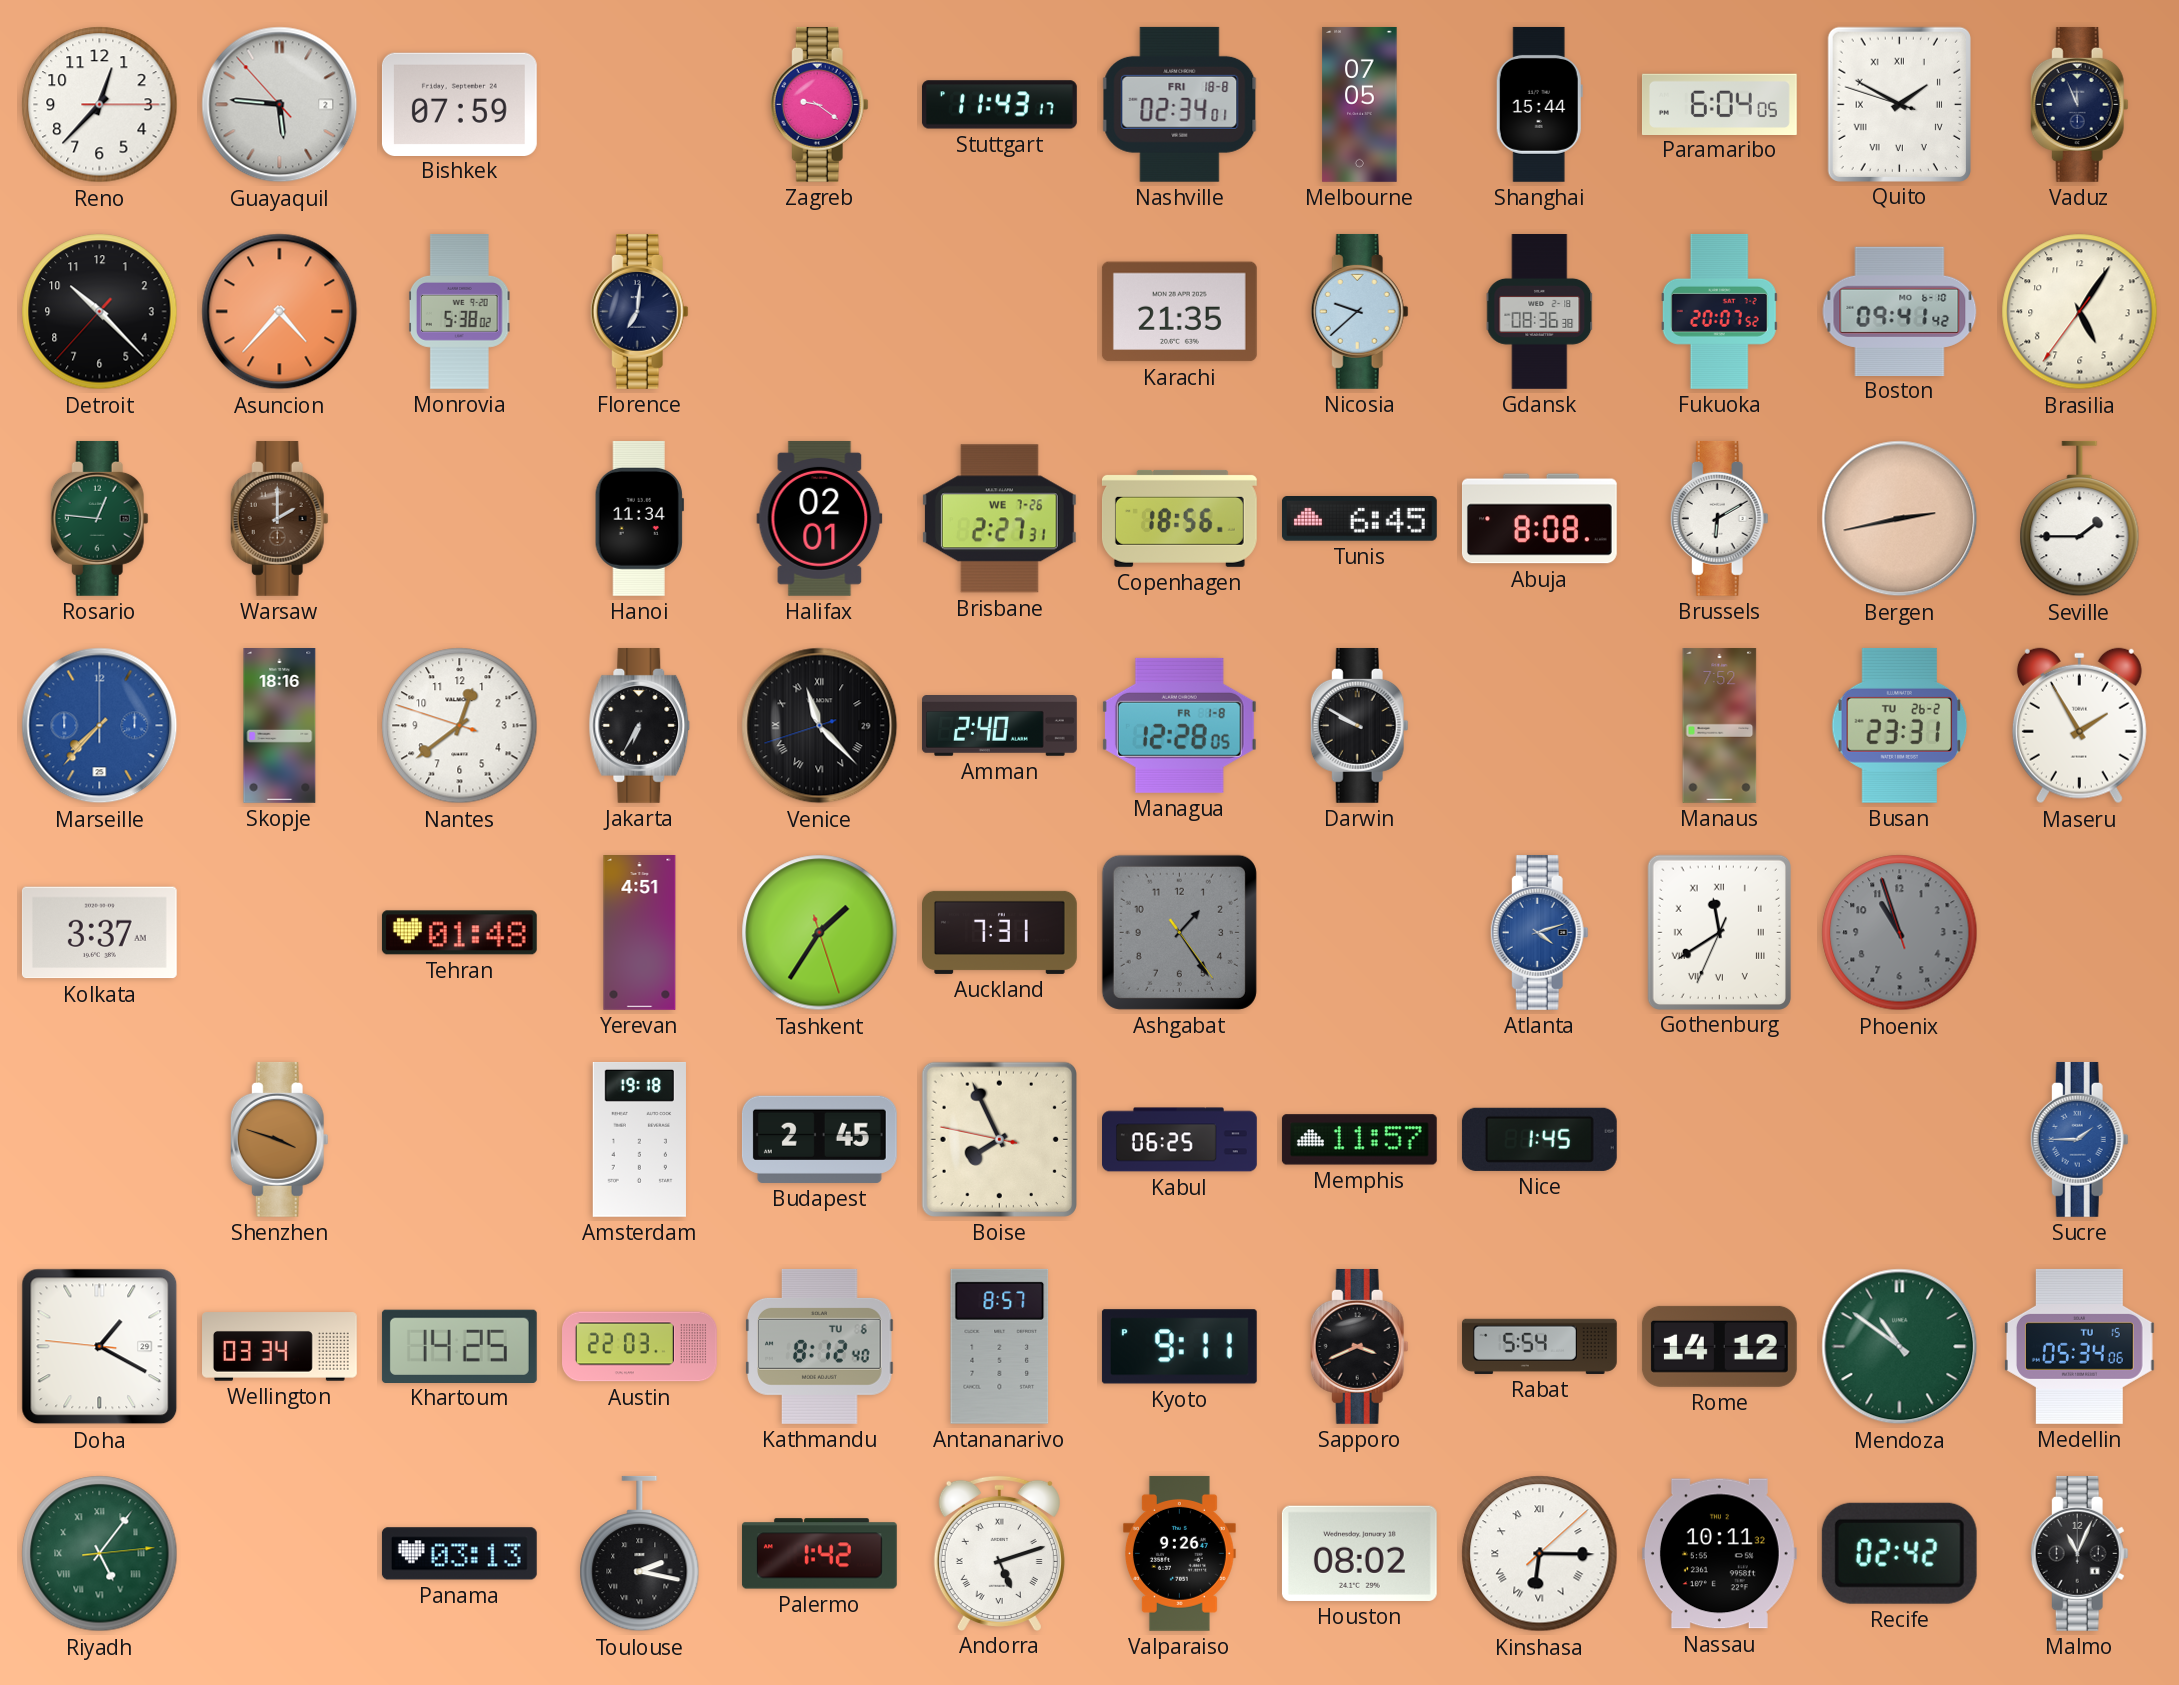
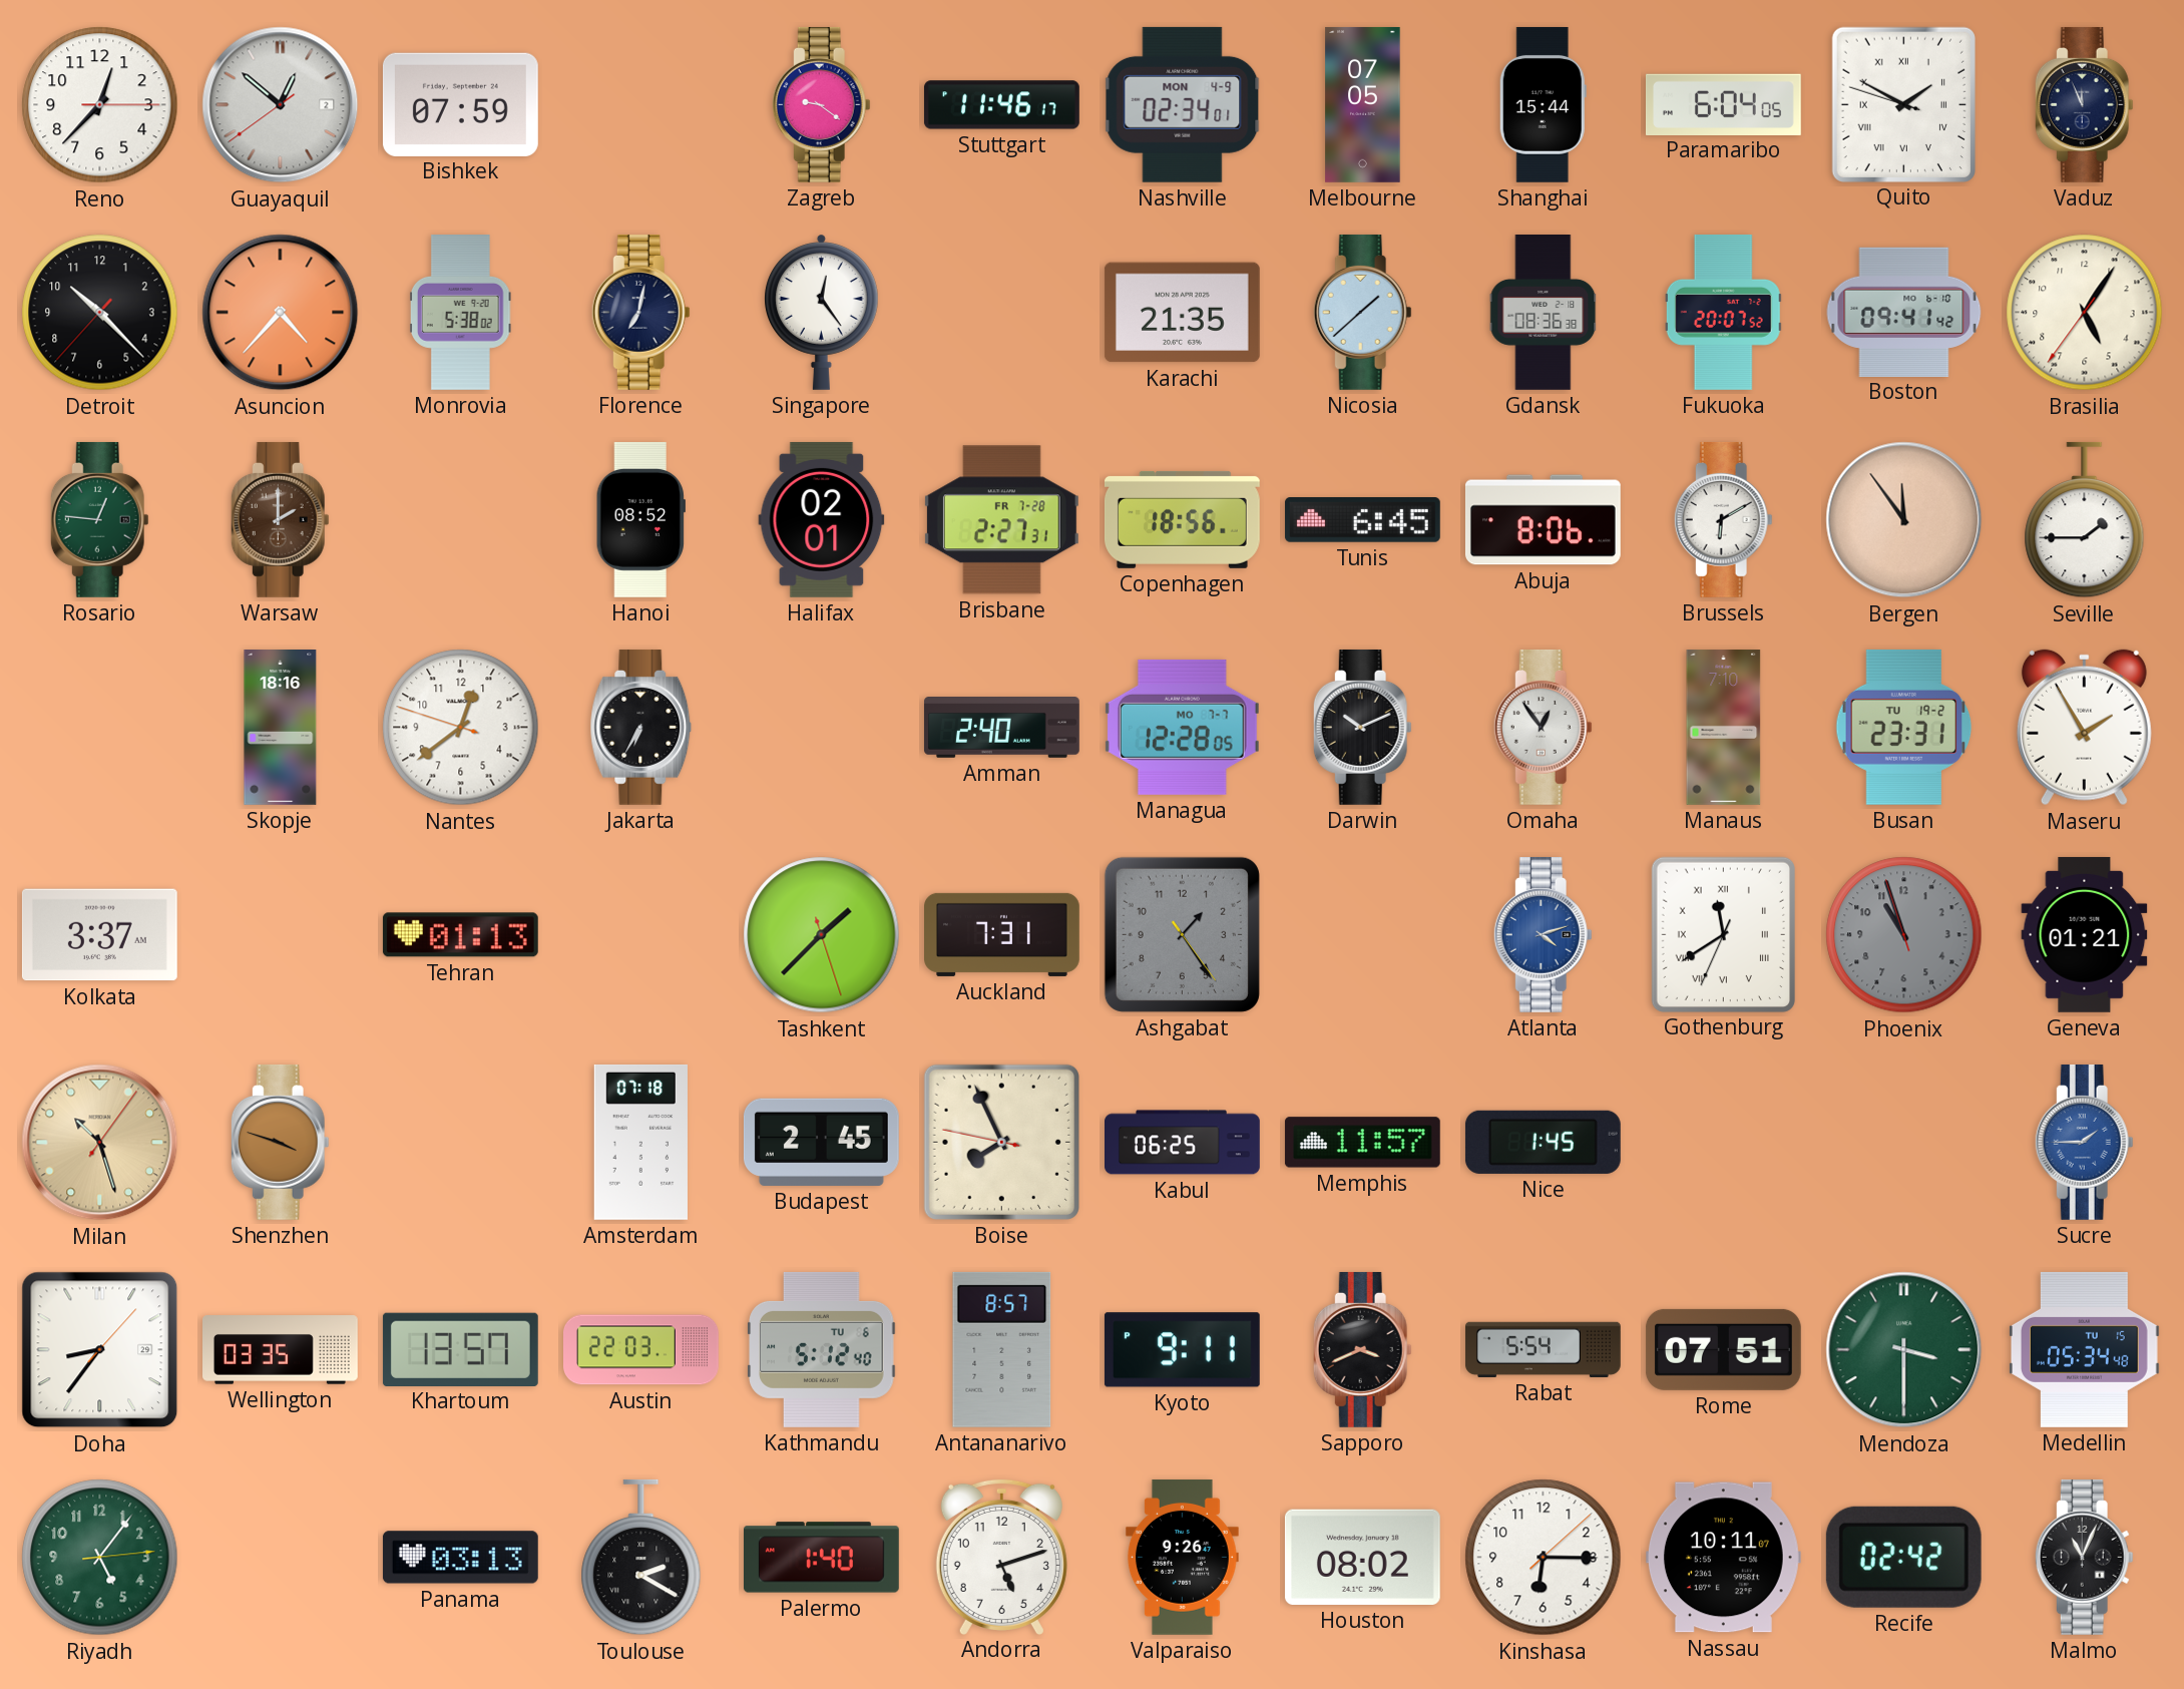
Guayaquil: 5:45 -> 12:51 (281, 105)
Stuttgart: 11:43 -> 11:46 (1002, 105)
Nashville date: FRI 18-8 -> MON 4-9 (1183, 104)
Florence: 7:01 -> 7:02 (640, 312)
Singapore: none -> 12:24 (822, 312)
Nicosia: 9:38 -> 1:38 (1362, 312)
Hanoi: 11:34 -> 08:52 (640, 520)
Brisbane date: WE 7-26 -> FR 7-28 (1001, 520)
Abuja: 8:08 -> 8:06 (1543, 520)
Bergen: 2:43 -> 11:54 (1904, 520)
Marseille: 7:37 -> none (100, 726)
Venice: 11:22 -> none (820, 726)
Managua date: FR 1-8 -> MO 7-7 (1182, 727)
Darwin: 9:50 -> 10:11 (1362, 727)
Omaha: none -> 12:54 (1543, 727)
Manaus: 7:52 -> 7:10 (1724, 728)
Busan date: TU 26-2 -> TU 19-2 (1904, 727)
Tehran: 01:48 -> 01:13 (460, 935)
Yerevan: 4:51 -> none (640, 933)
Tashkent: 1:35 -> 1:37 (822, 935)
Geneva: none -> 01:21 (2085, 934)
Milan: none -> 10:27 (100, 1143)
Amsterdam: 19:18 -> 07:18 (640, 1142)
Doha: 1:19 -> 8:36 (100, 1350)
Wellington: 03:34 -> 03:35 (281, 1350)
Khartoum: 14:25 -> 13:57 (460, 1349)
Kathmandu: 8:12 -> 5:12 (822, 1349)
Rome: 14:12 -> 07:51 (1723, 1349)
Mendoza: 10:51 -> 3:30 (1904, 1350)
Medellin: 05:34:06 -> 05:34:48 (2085, 1349)
Riyadh numerals: Roman -> Arabic (100, 1558)
Toulouse: 2:17 -> 2:20 (641, 1558)
Palermo: 1:42 -> 1:40 (821, 1558)
Andorra numerals: Roman -> Arabic (1001, 1557)
Kinshasa numerals: Roman -> Arabic (1544, 1558)
Nassau: 10:11:32 -> 10:11:07 (1723, 1558)
